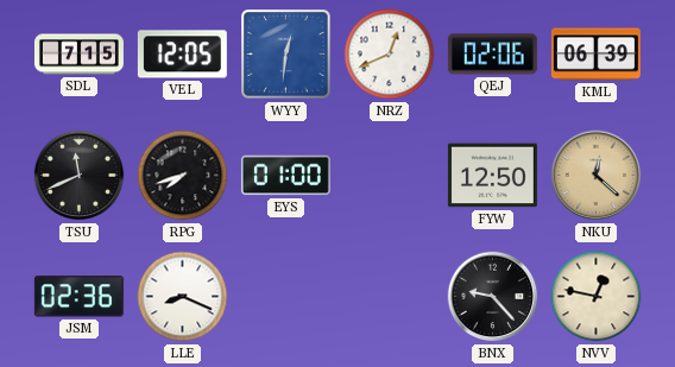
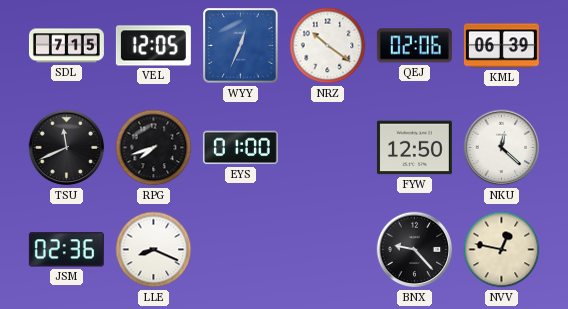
WYY: 12:31 -> 12:34 (241, 46)
NRZ: 12:41 -> 10:21 (328, 46)
NKU dial: champagne -> white (502, 148)
